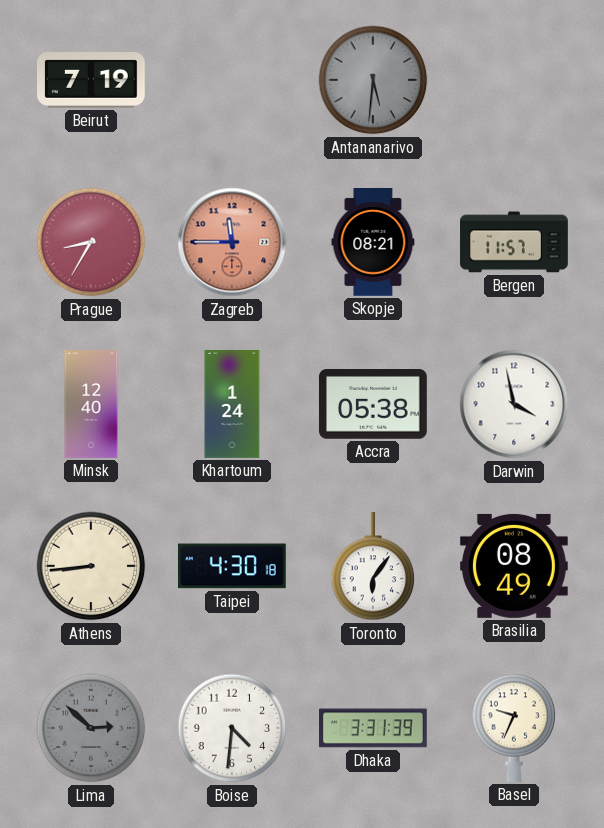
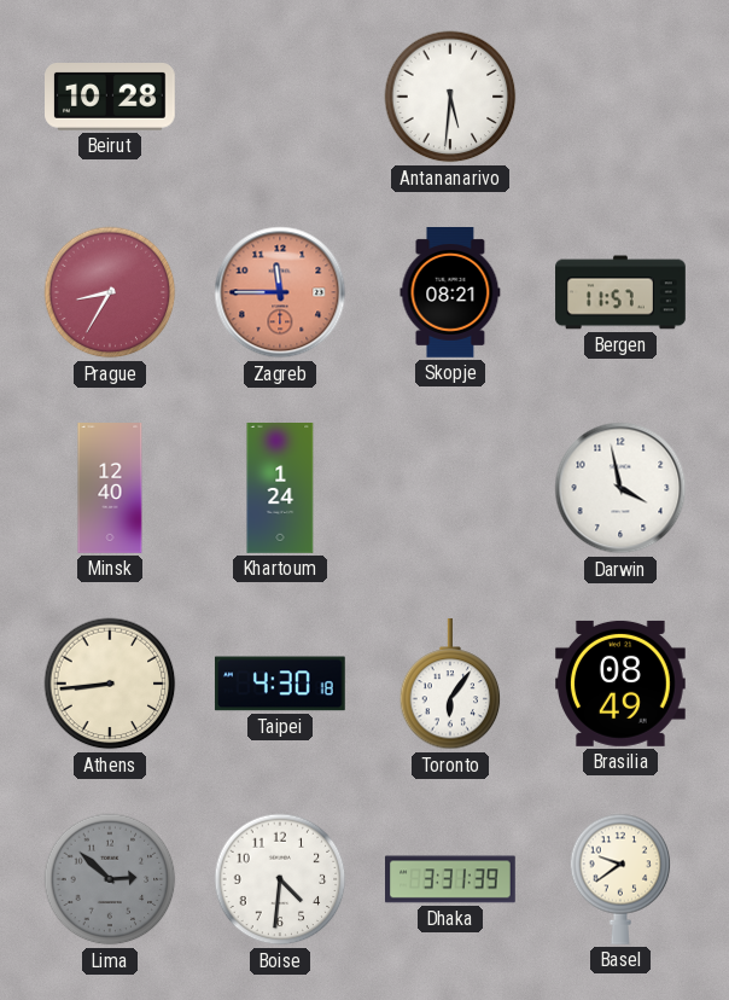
Beirut: 7:19 -> 10:28 (111, 97)
Antananarivo dial: grey -> white (450, 97)
Accra: 05:38 -> none (373, 405)
Basel: 9:34 -> 9:39 (620, 879)
